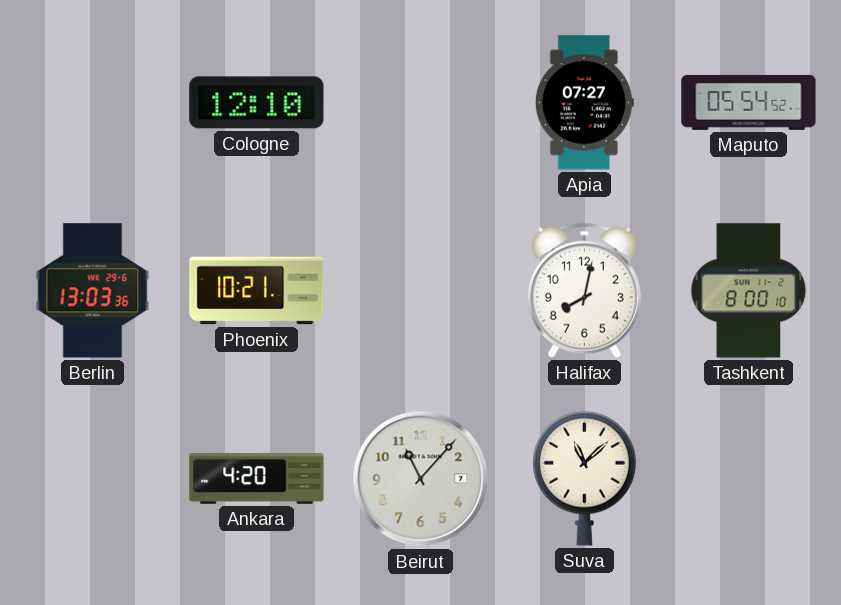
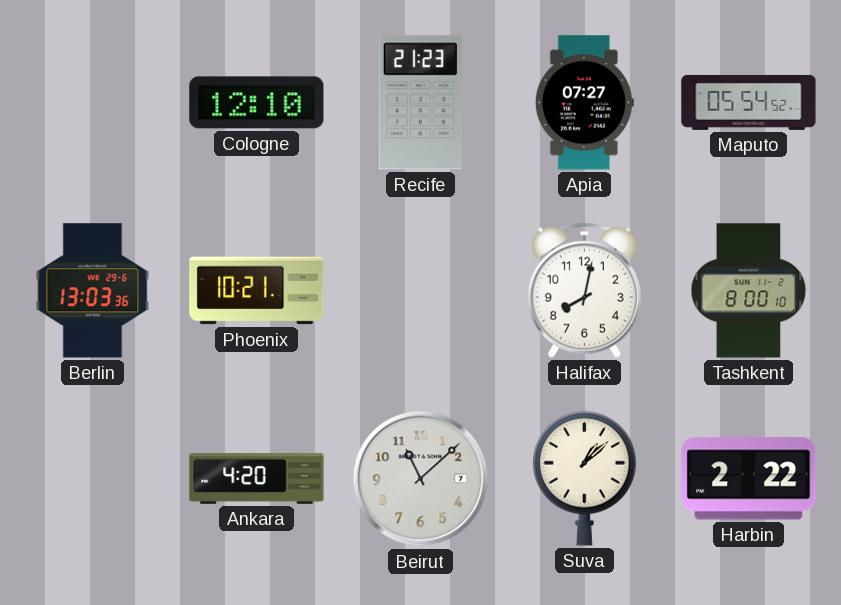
Recife: none -> 21:23 (420, 103)
Beirut: 11:07 -> 11:08 (421, 479)
Suva: 11:08 -> 1:08 (585, 478)
Harbin: none -> 2:22 (749, 479)
